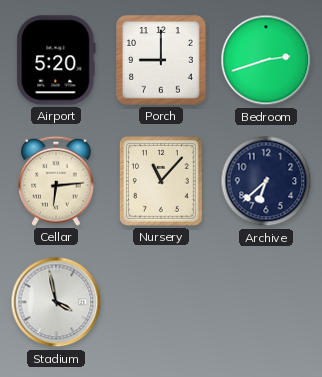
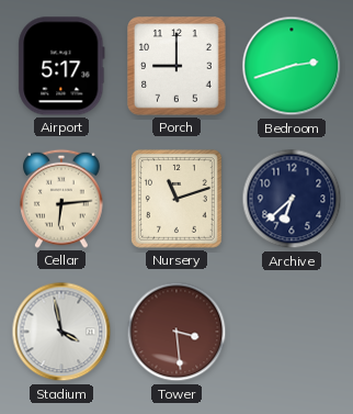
Airport: 5:20 -> 5:17 (61, 66)
Nursery: 11:07 -> 11:12 (176, 199)
Tower: none -> 3:29 (176, 332)
